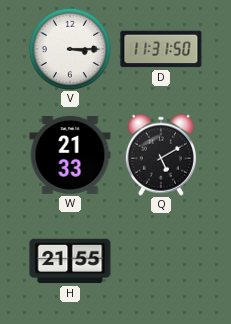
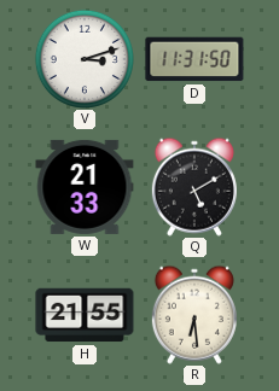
V: 3:15 -> 3:12 (85, 59)
R: none -> 6:29 (194, 315)
